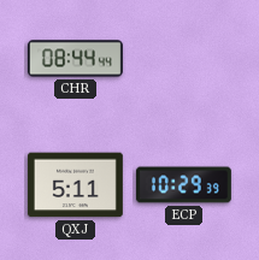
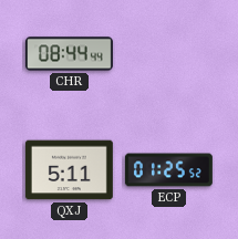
ECP: 10:29 -> 01:25 (168, 170)
